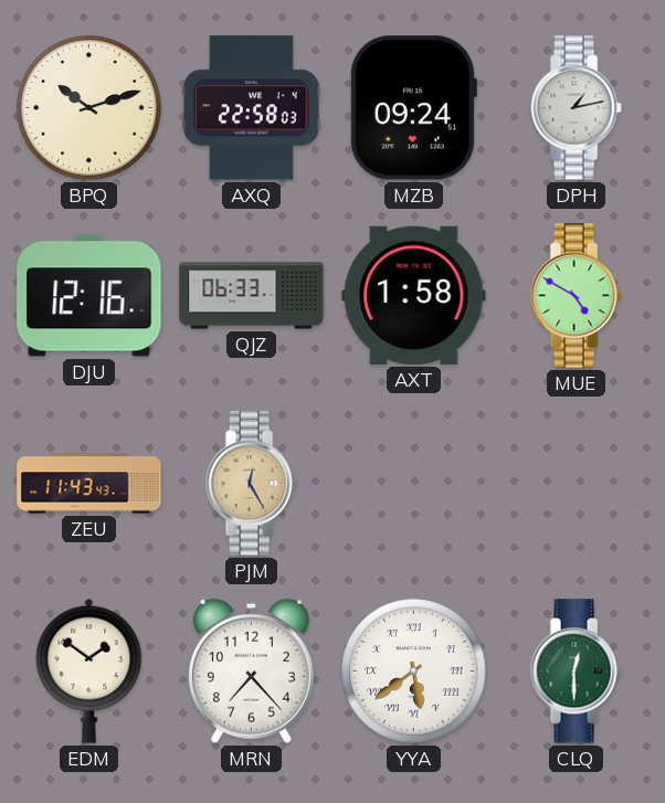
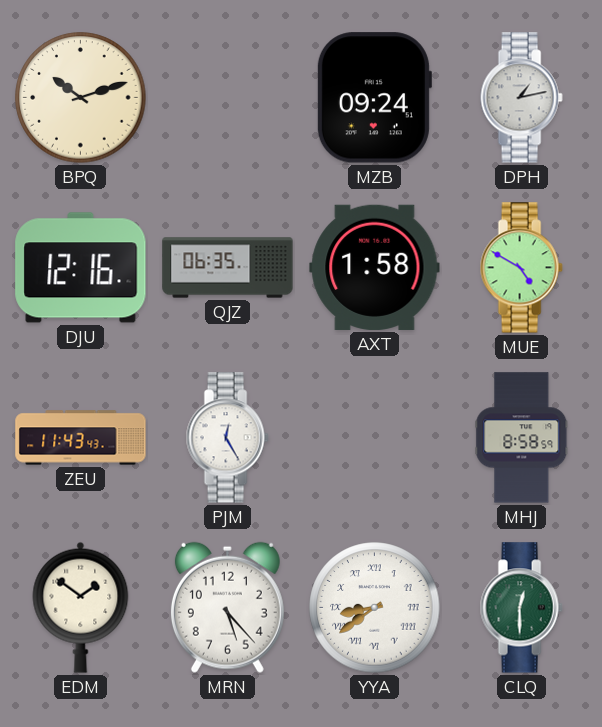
AXQ: 22:58 -> none (252, 108)
QJZ: 06:33 -> 06:35 (228, 268)
PJM dial: champagne -> white (227, 438)
MHJ: none -> 8:58 (522, 438)
MRN: 7:23 -> 5:23 (227, 607)
YYA: 5:39 -> 8:39 (375, 608)
